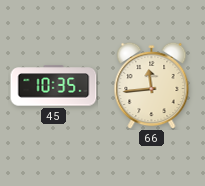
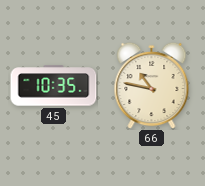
66: 11:44 -> 10:47 (152, 85)
